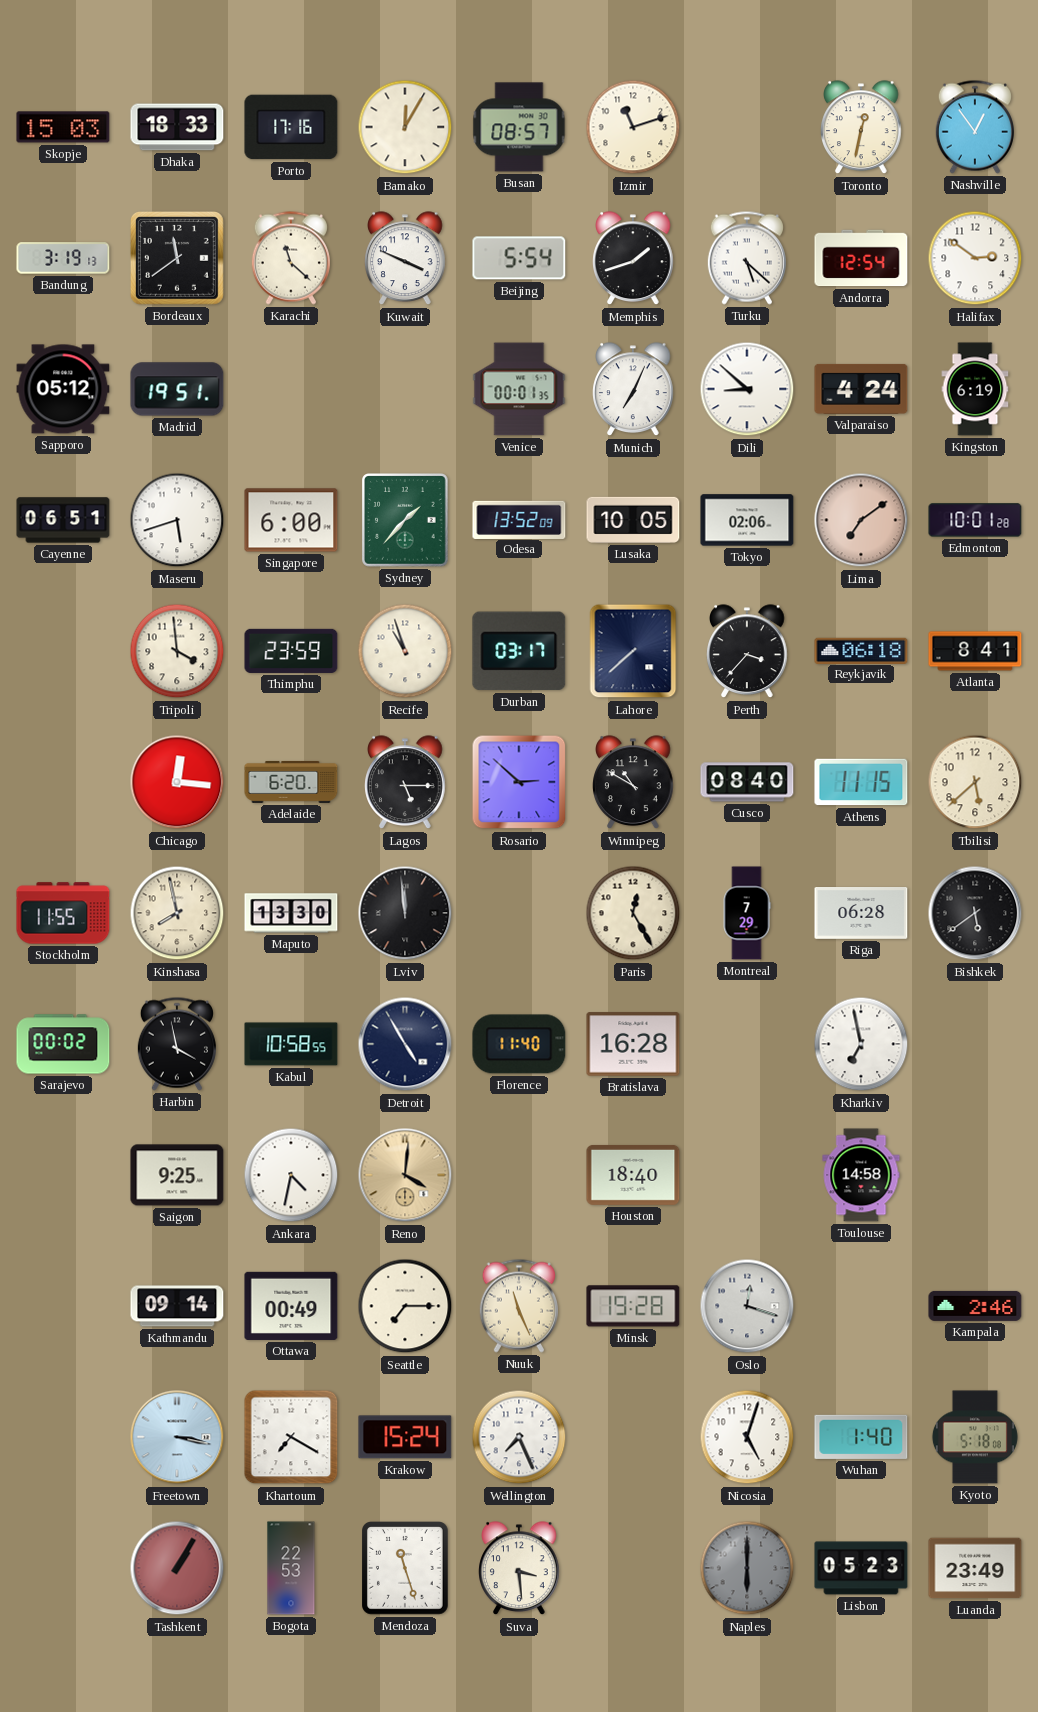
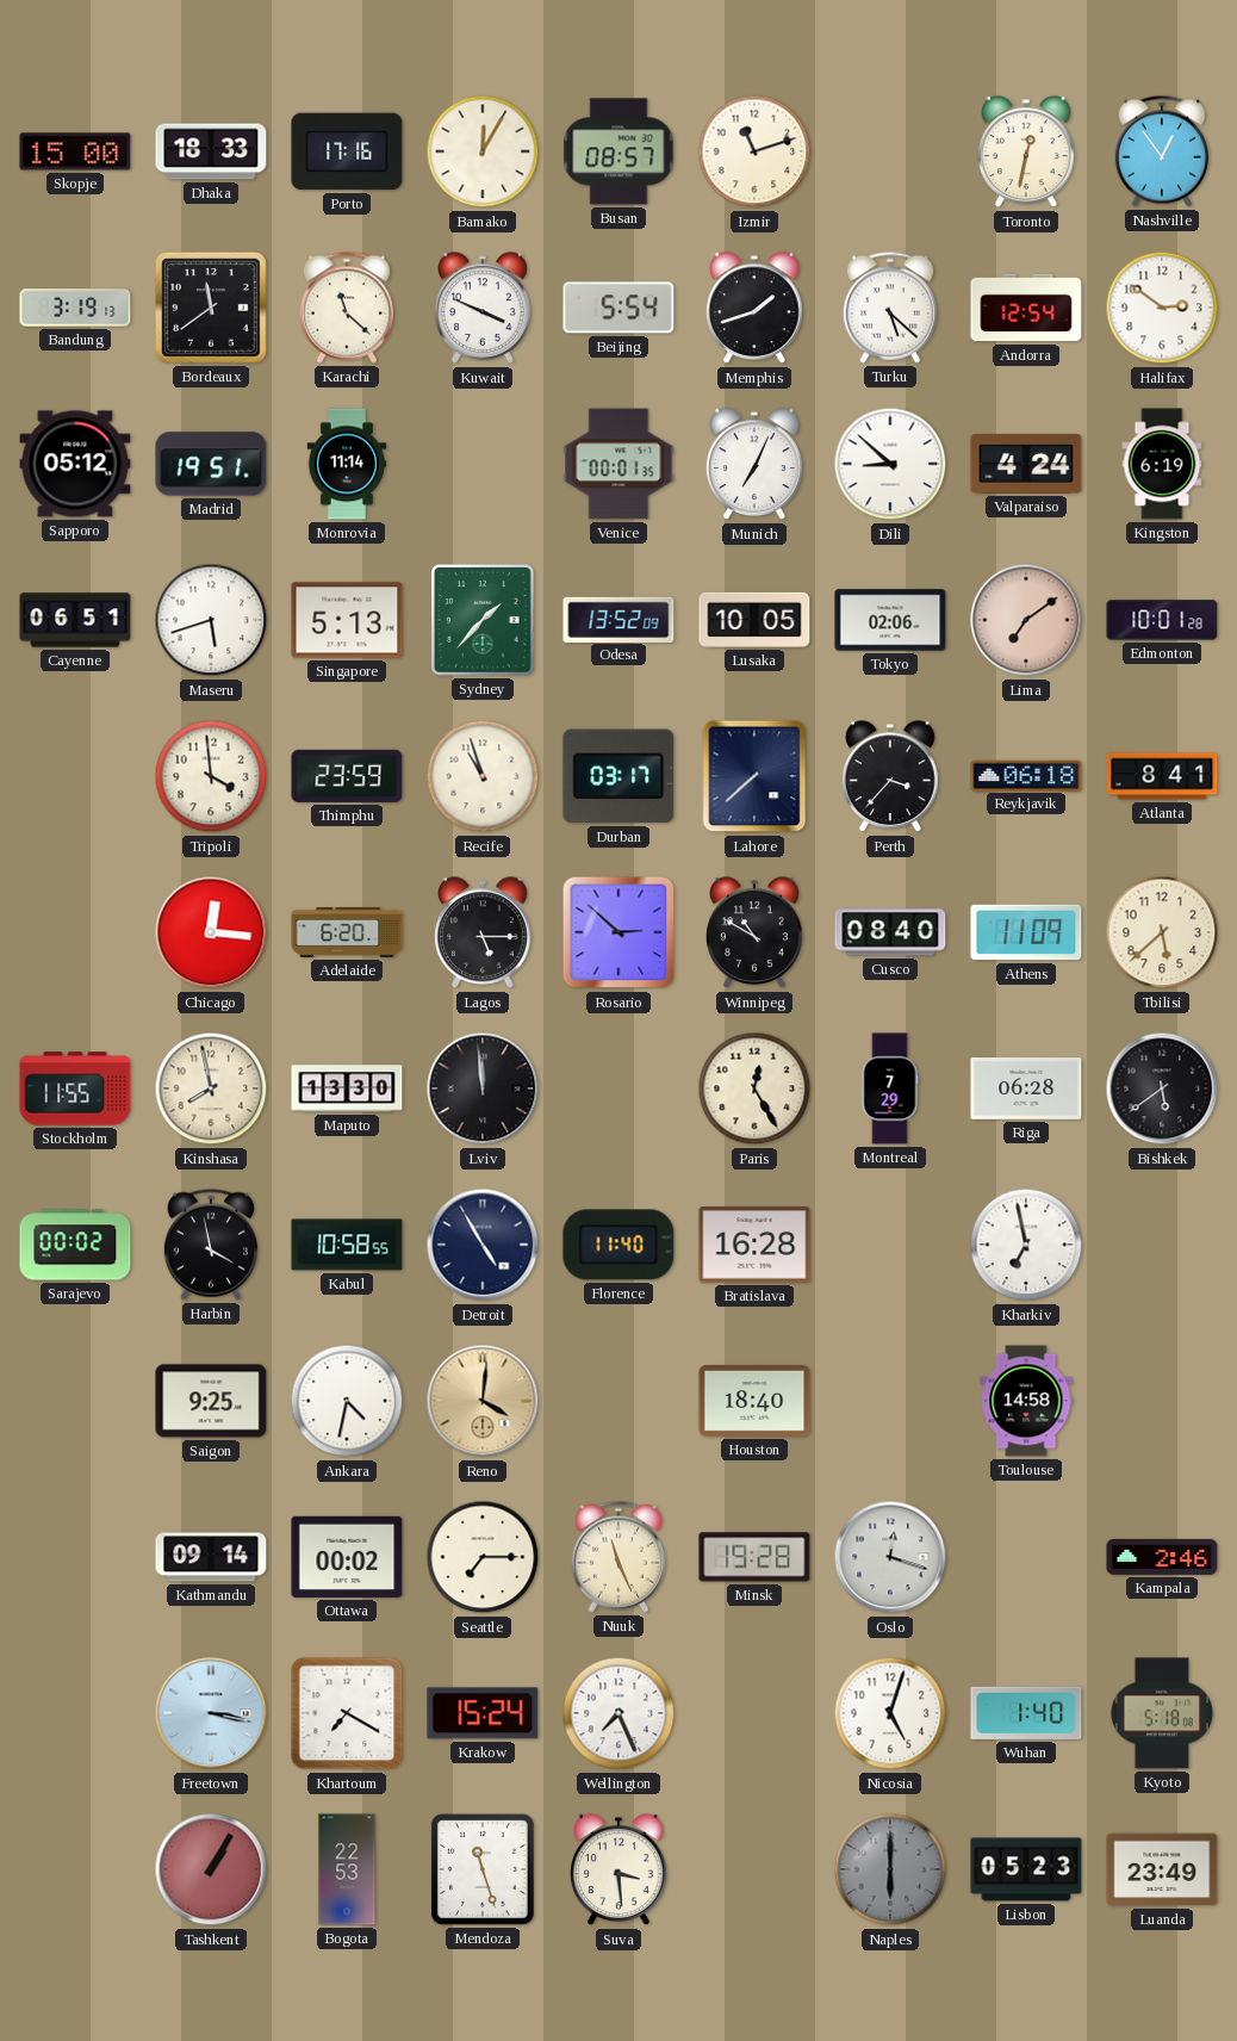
Skopje: 15:03 -> 15:00 (75, 151)
Monrovia: none -> 11:14 (347, 464)
Singapore: 6:00 -> 5:13 (347, 620)
Athens: 11:15 -> 11:09 (1026, 932)
Ottawa: 00:49 -> 00:02 (347, 1557)
